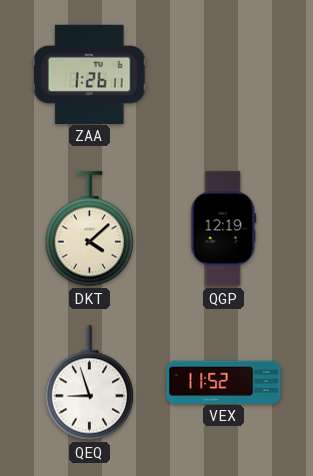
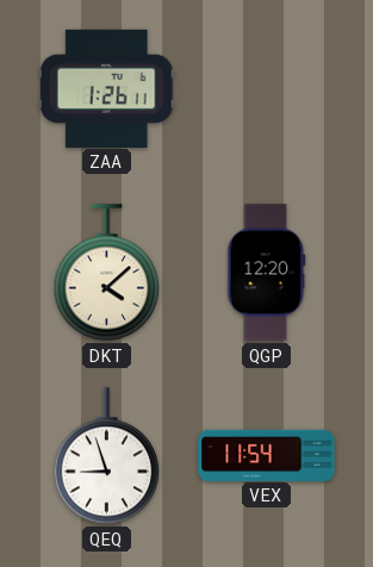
QGP: 12:19 -> 12:20 (267, 273)
VEX: 11:52 -> 11:54 (267, 455)
